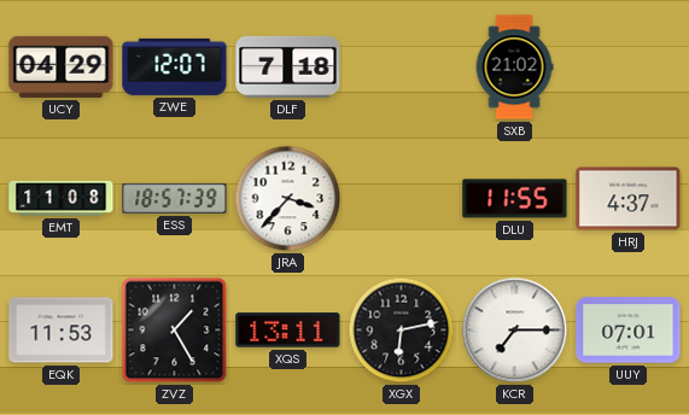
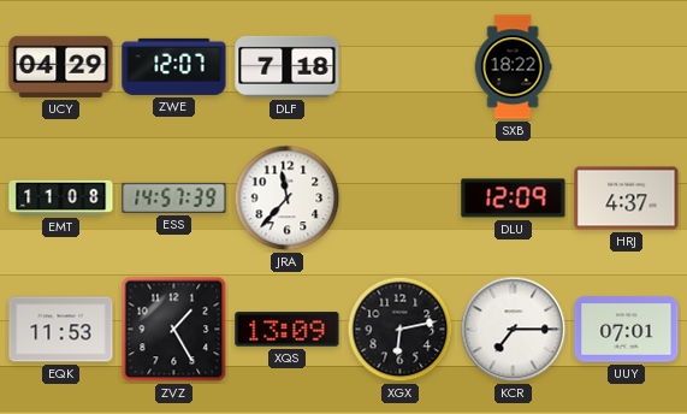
SXB: 21:02 -> 18:22 (513, 67)
ESS: 18:57 -> 14:57 (174, 197)
JRA: 3:37 -> 11:37 (288, 199)
DLU: 11:55 -> 12:09 (514, 199)
XQS: 13:11 -> 13:09 (288, 330)
